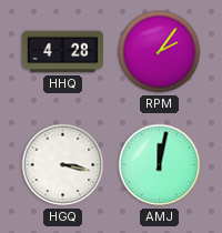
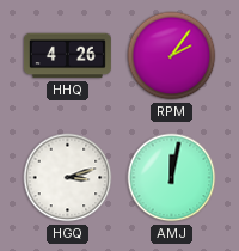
HHQ: 4:28 -> 4:26 (67, 56)
HGQ: 3:17 -> 3:12 (68, 178)
